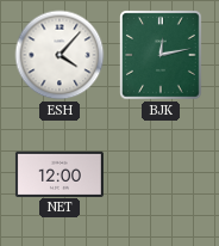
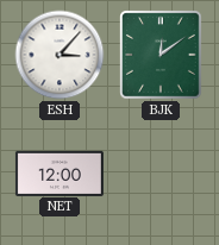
ESH: 4:07 -> 3:07 (60, 55)
BJK: 12:13 -> 12:09 (161, 55)
